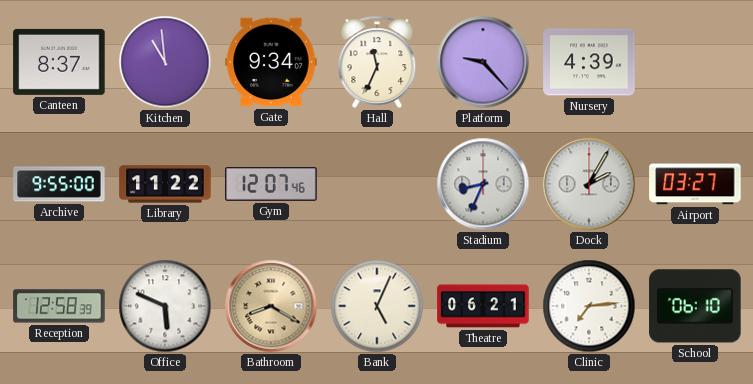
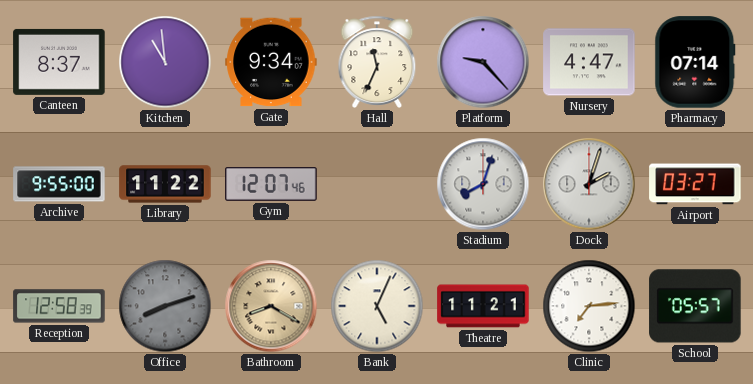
Nursery: 4:39 -> 4:47 (589, 62)
Pharmacy: none -> 07:14 (695, 62)
Stadium: 8:34 -> 8:03 (483, 184)
Dock: 2:05 -> 2:03 (589, 184)
Office: 5:49 -> 8:12 (165, 306)
Office dial: white -> grey (165, 306)
Theatre: 06:21 -> 11:21 (483, 306)
School: 06:10 -> 05:57 (695, 306)
